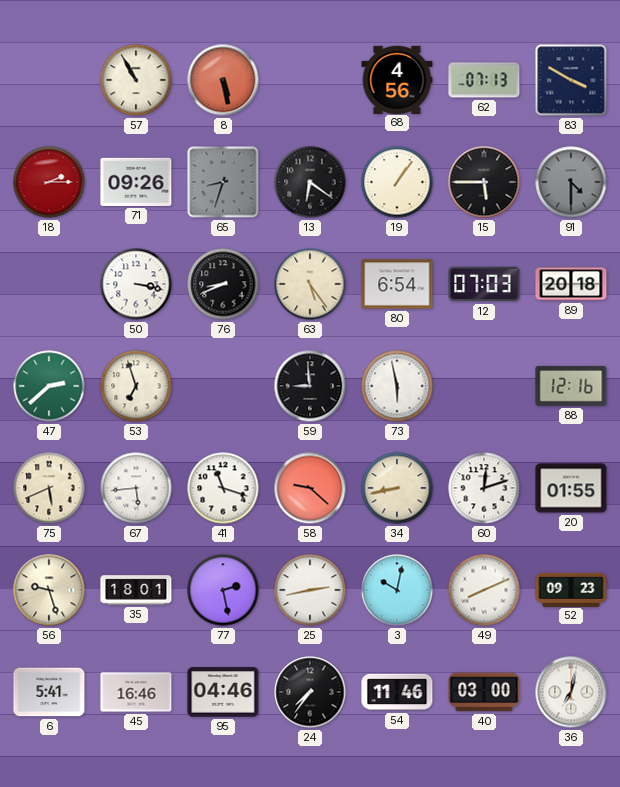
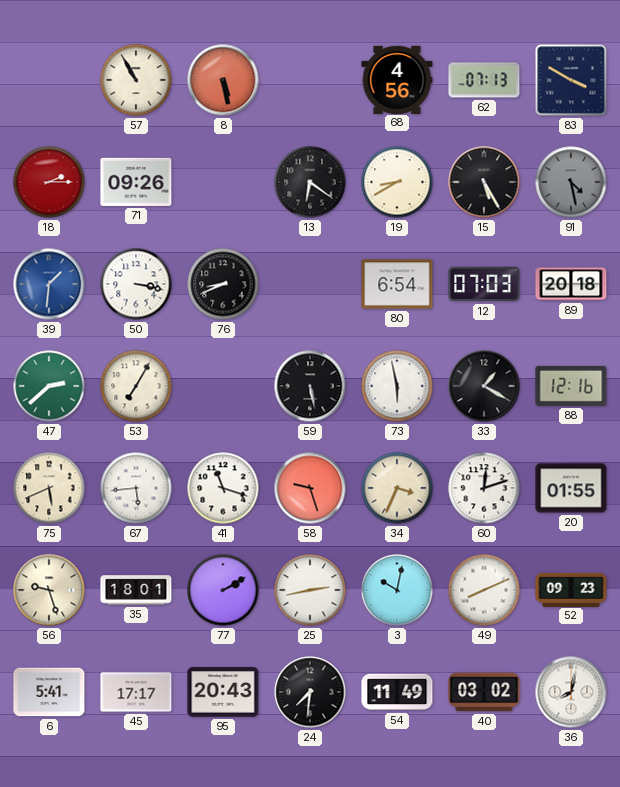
65: 8:33 -> none (223, 182)
19: 1:06 -> 8:40 (397, 182)
15: 5:45 -> 5:25 (484, 182)
91: 4:30 -> 4:28 (571, 182)
39: none -> 1:31 (49, 284)
63: 5:24 -> none (310, 284)
53: 6:57 -> 7:05 (136, 386)
59: 8:59 -> 5:28 (310, 386)
33: none -> 1:20 (484, 386)
58: 9:22 -> 9:27 (310, 488)
34: 8:43 -> 3:34 (397, 488)
77: 2:28 -> 2:10 (223, 590)
45: 16:46 -> 17:17 (136, 692)
95: 04:46 -> 20:43 (223, 692)
24: 7:36 -> 7:31 (310, 692)
54: 11:46 -> 11:49 (397, 692)
40: 03:00 -> 03:02 (484, 692)
36: 7:02 -> 8:02 (571, 692)
